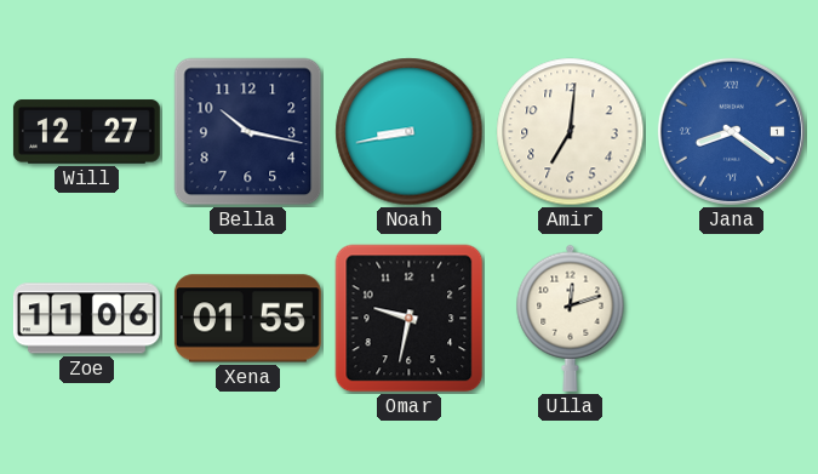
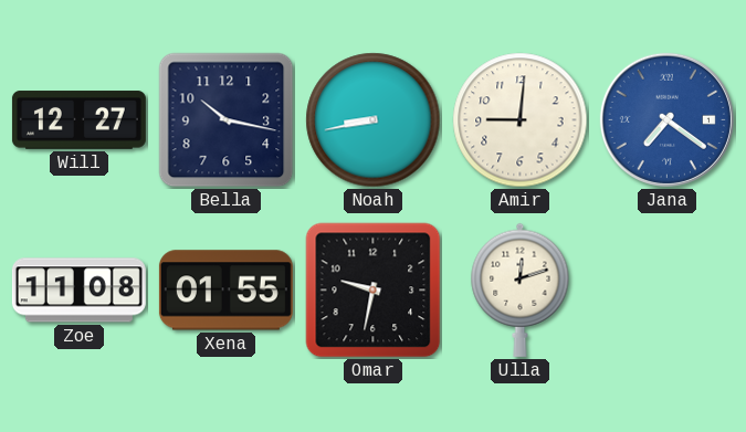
Amir: 7:01 -> 9:01 (521, 120)
Jana: 8:21 -> 7:21 (666, 119)
Zoe: 11:06 -> 11:08 (78, 291)
